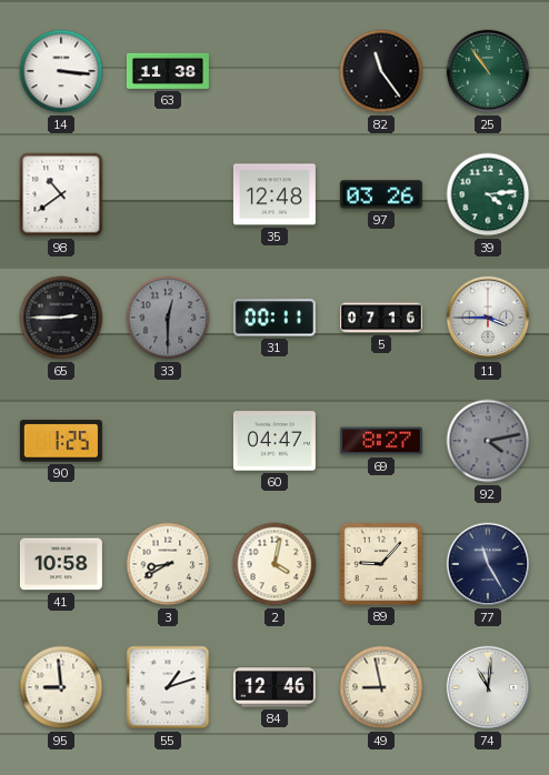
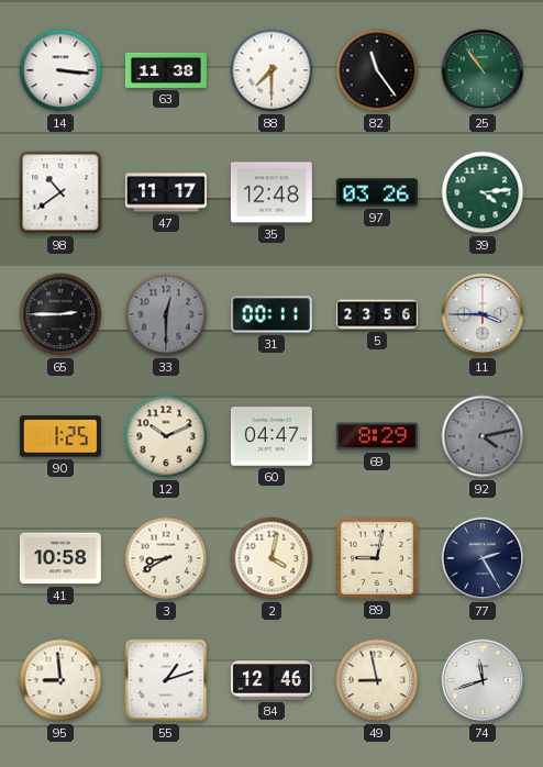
88: none -> 7:30 (271, 70)
47: none -> 11:17 (166, 192)
5: 07:16 -> 23:56 (377, 314)
12: none -> 10:11 (166, 436)
69: 8:27 -> 8:29 (377, 436)
89: 9:07 -> 9:02 (377, 558)
77: 11:25 -> 2:25 (483, 558)
74: 11:01 -> 11:42 (483, 680)
